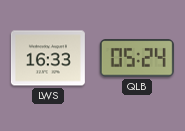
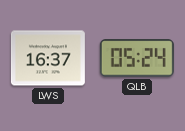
LWS: 16:33 -> 16:37 (48, 58)
